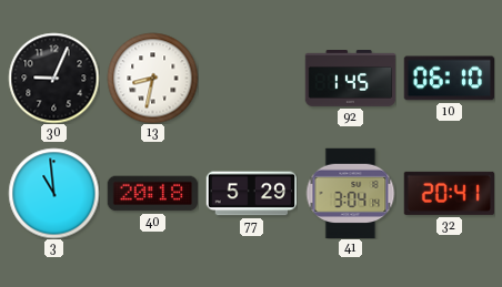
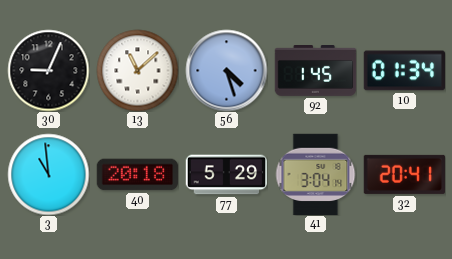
13: 8:32 -> 11:08 (137, 70)
56: none -> 4:27 (226, 70)
10: 06:10 -> 01:34 (404, 71)
